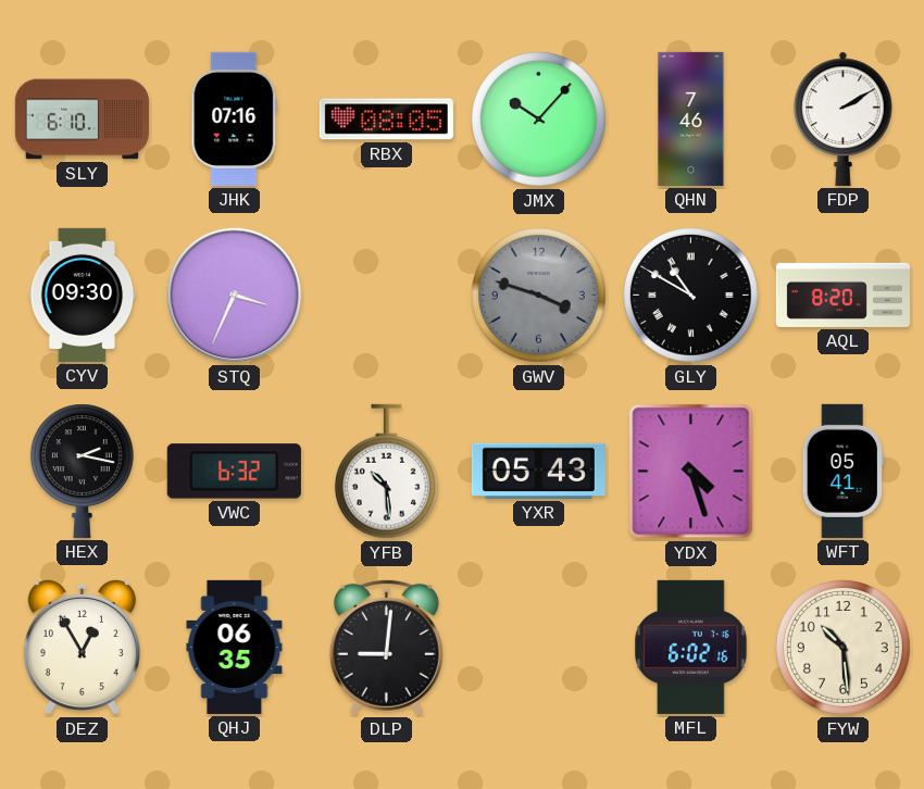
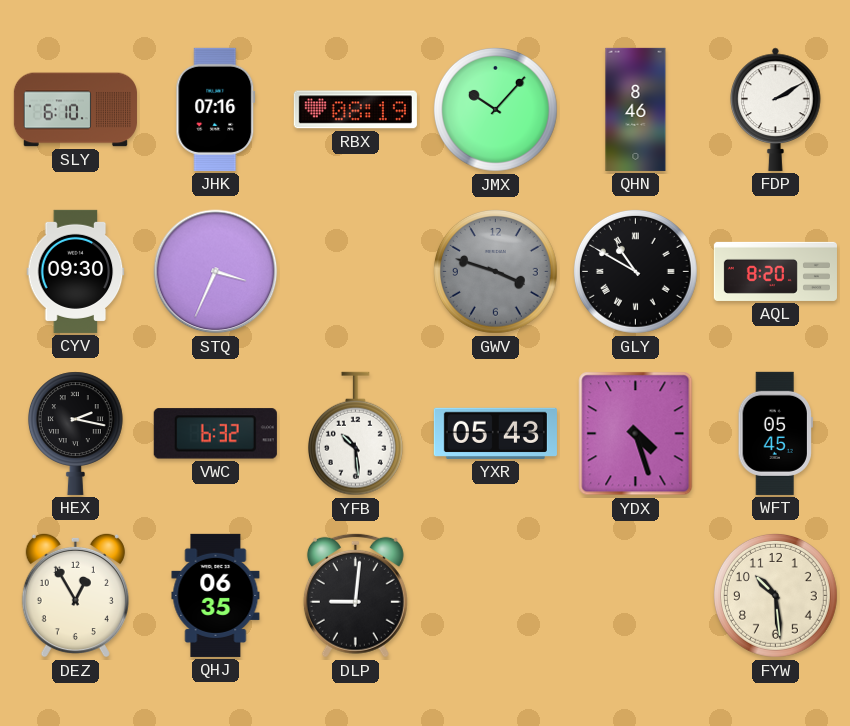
RBX: 08:05 -> 08:19 (355, 110)
QHN: 7:46 -> 8:46 (636, 109)
WFT: 05:41 -> 05:45 (775, 433)
MFL: 6:02 -> none (691, 647)
